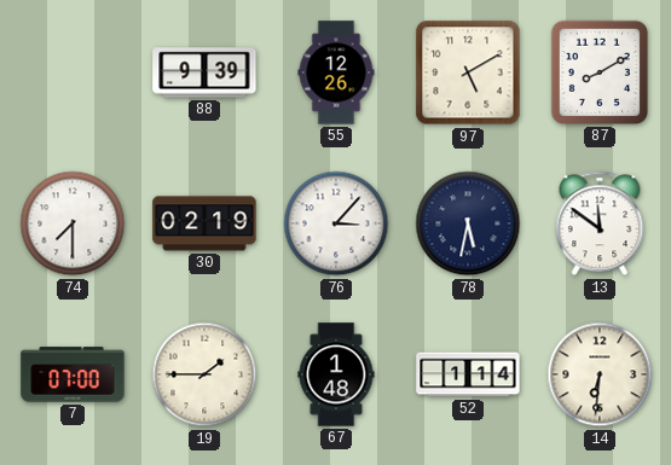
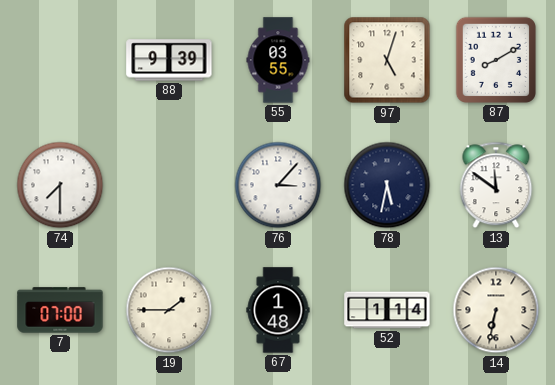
55: 12:26 -> 03:55 (278, 60)
97: 5:10 -> 5:03 (387, 60)
30: 02:19 -> none (204, 223)
14: 6:31 -> 6:32 (496, 310)
